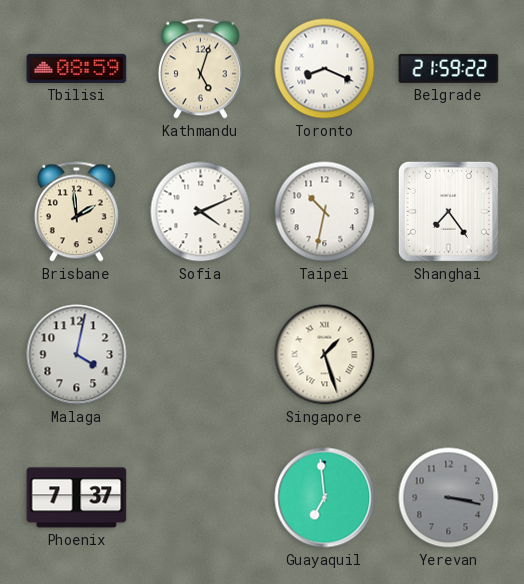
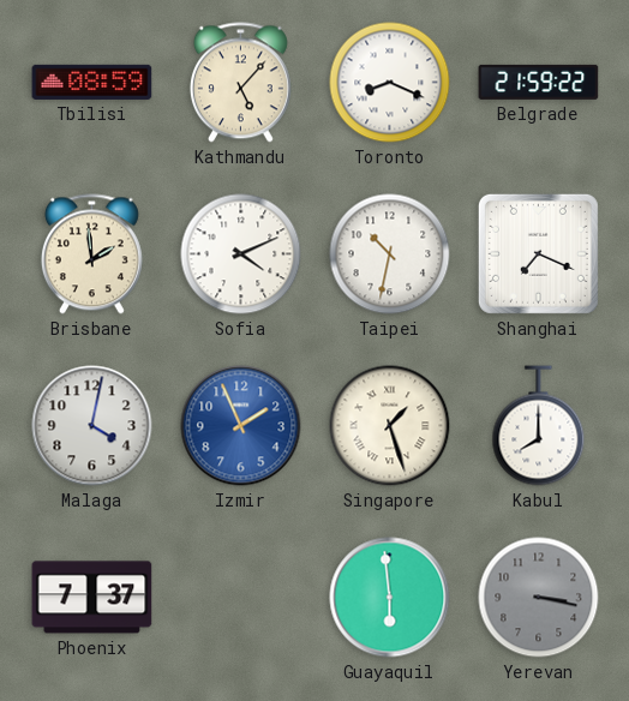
Kathmandu: 5:03 -> 5:07 (240, 83)
Shanghai: 7:24 -> 7:19 (538, 253)
Izmir: none -> 1:56 (241, 426)
Kabul: none -> 8:00 (539, 426)
Guayaquil: 6:59 -> 5:59 (390, 598)
